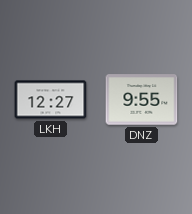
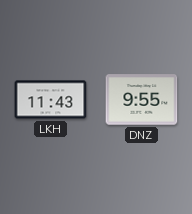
LKH: 12:27 -> 11:43 (51, 100)
